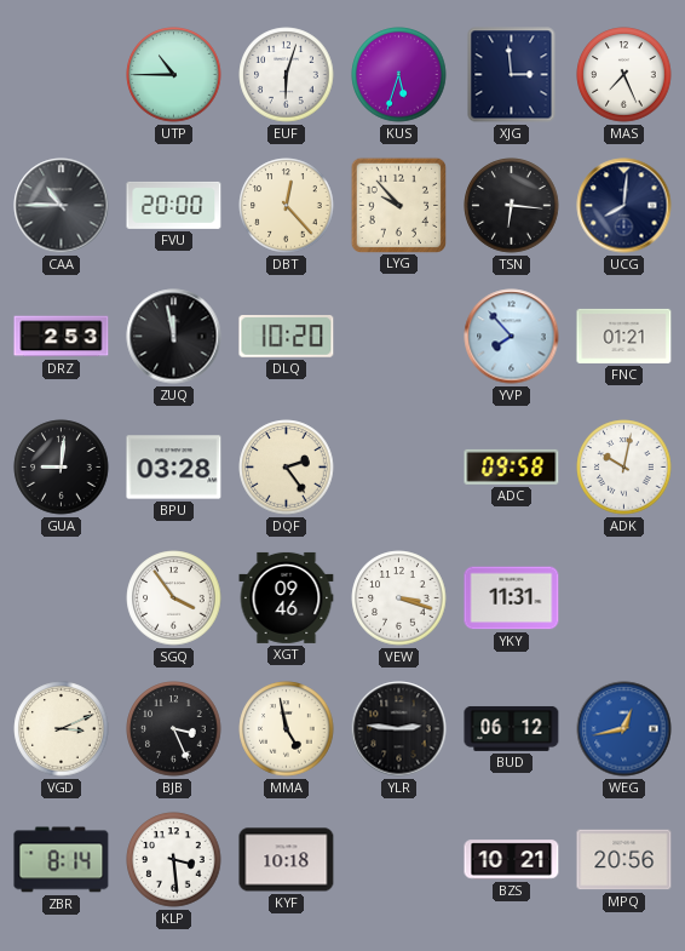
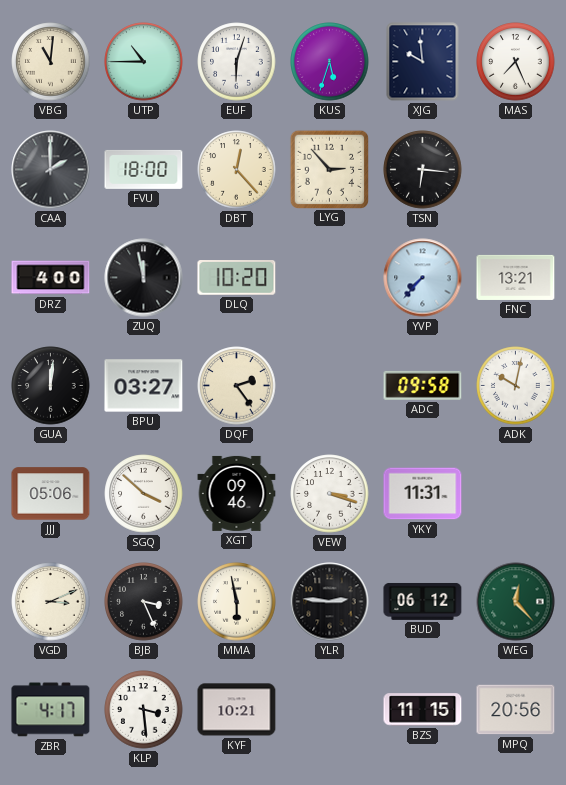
VBG: none -> 11:01 (51, 62)
XJG: 2:59 -> 9:59 (423, 62)
CAA: 10:45 -> 2:00 (51, 170)
FVU: 20:00 -> 18:00 (144, 169)
LYG: 9:53 -> 2:53 (329, 169)
UCG: 8:01 -> none (624, 206)
DRZ: 2:53 -> 4:00 (51, 278)
YVP: 7:53 -> 7:37 (423, 278)
FNC: 01:21 -> 13:21 (516, 277)
GUA: 9:01 -> 12:01 (51, 386)
BPU: 03:28 -> 03:27 (144, 386)
JJJ: none -> 05:06 (51, 494)
SGQ: 3:54 -> 3:52 (144, 494)
MMA: 4:58 -> 5:58 (237, 602)
WEG: 12:43 -> 12:23 (516, 602)
WEG dial: blue -> green (516, 602)
ZBR: 8:14 -> 4:17 (51, 710)
KYF: 10:18 -> 10:21 (237, 710)
BZS: 10:21 -> 11:15 (423, 710)
